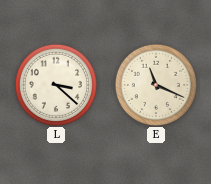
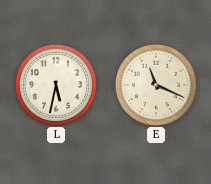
L: 3:22 -> 5:32 (55, 84)
